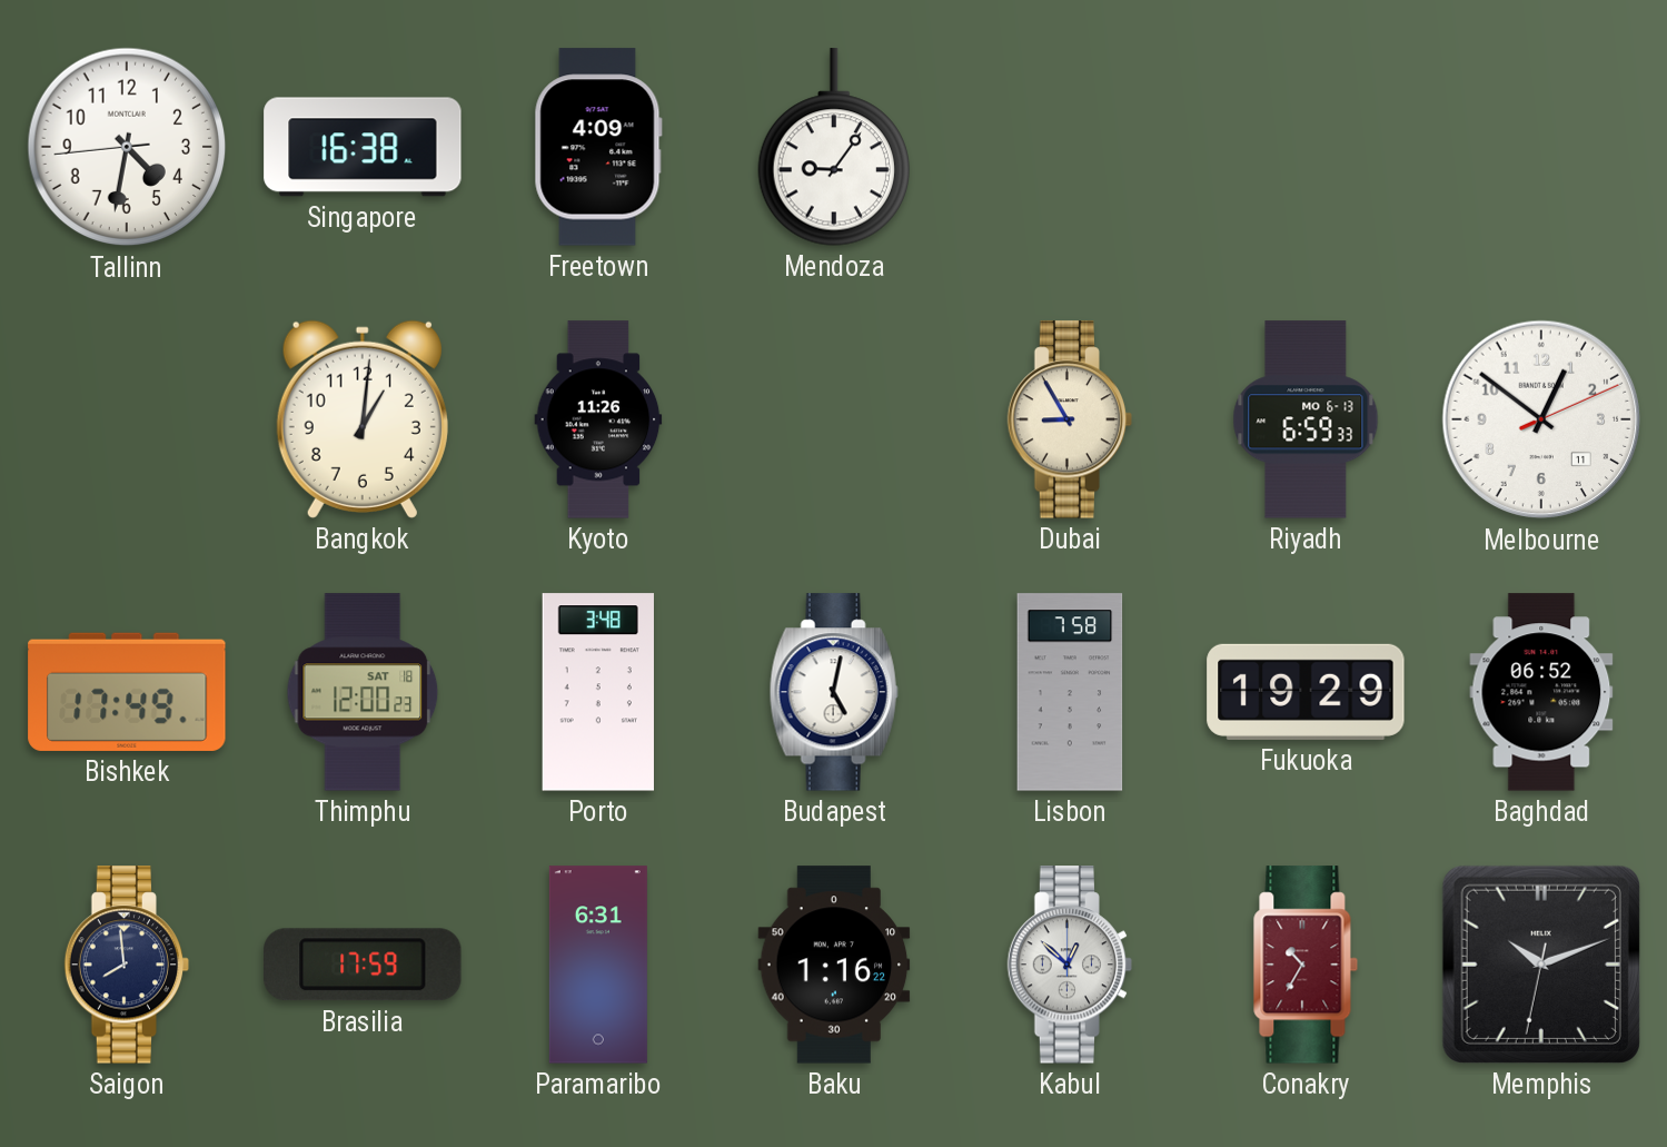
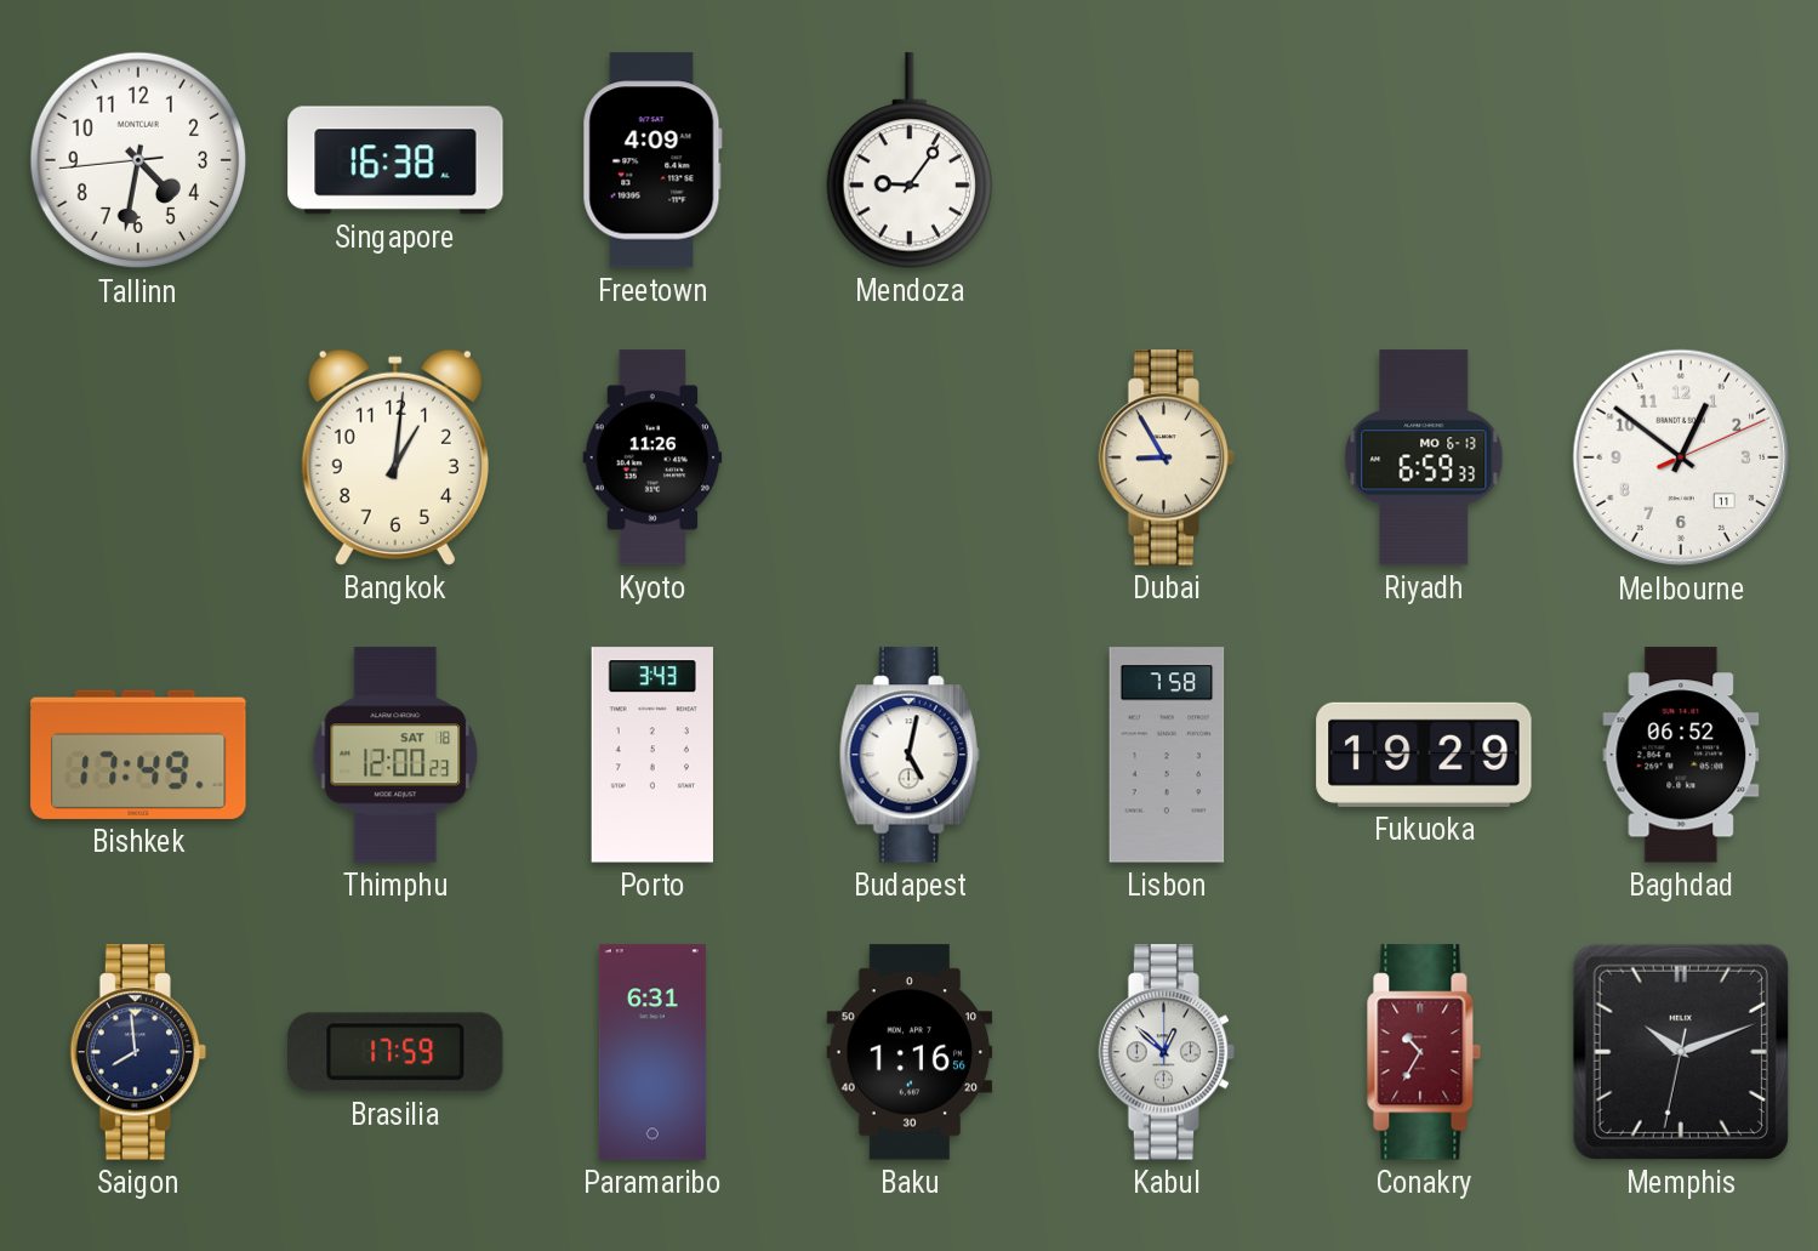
Porto: 3:48 -> 3:43 (652, 755)
Baku: 1:16:22 -> 1:16:56 (910, 1052)
